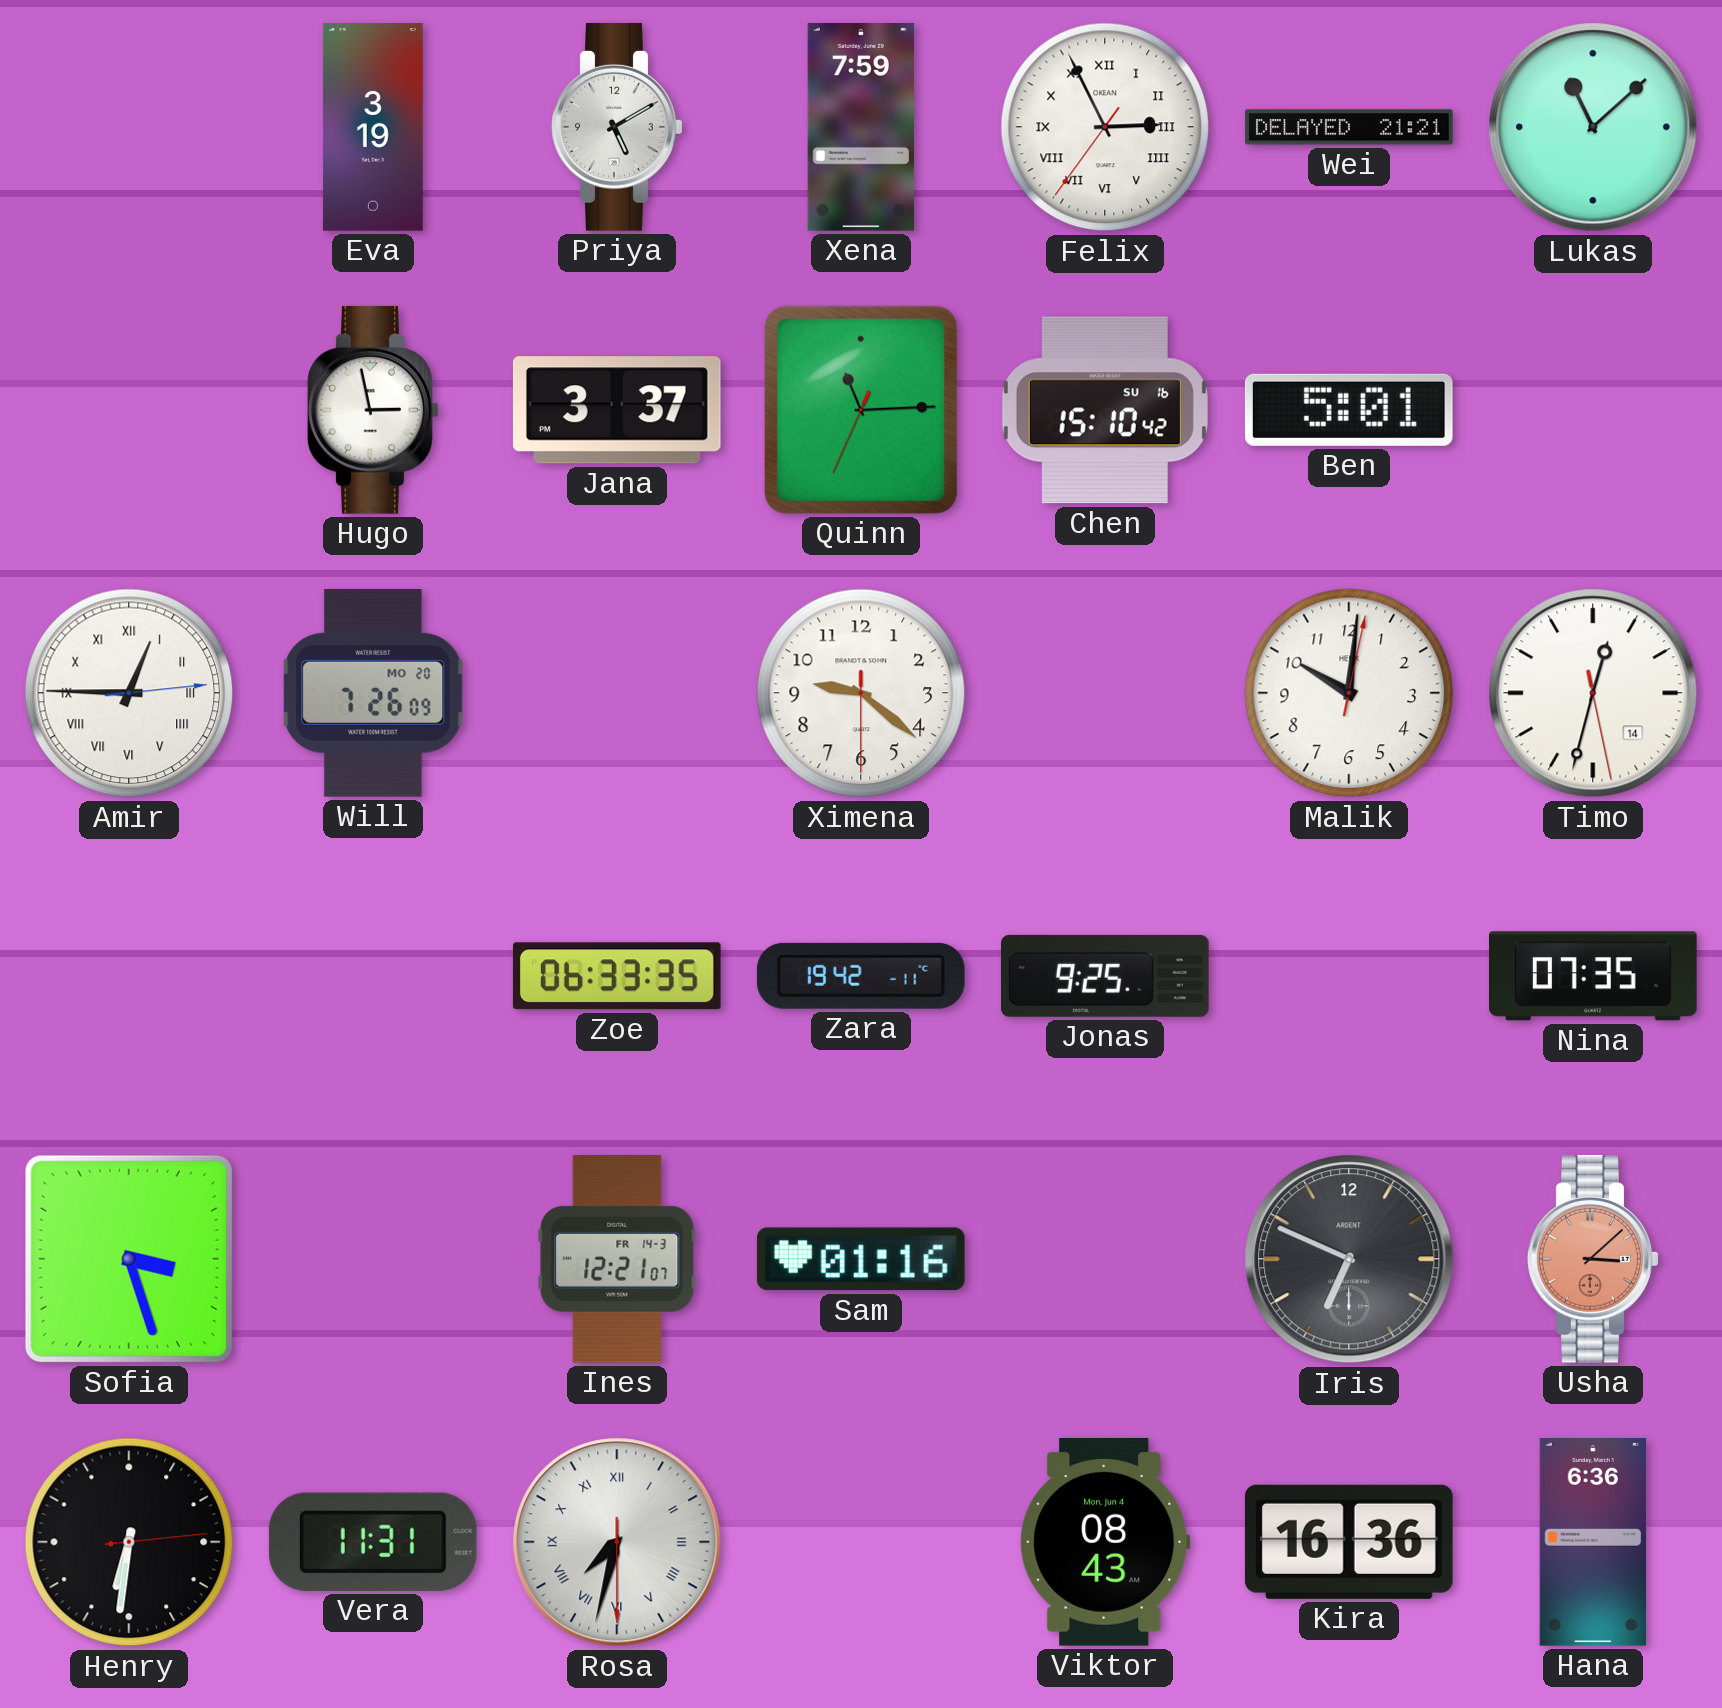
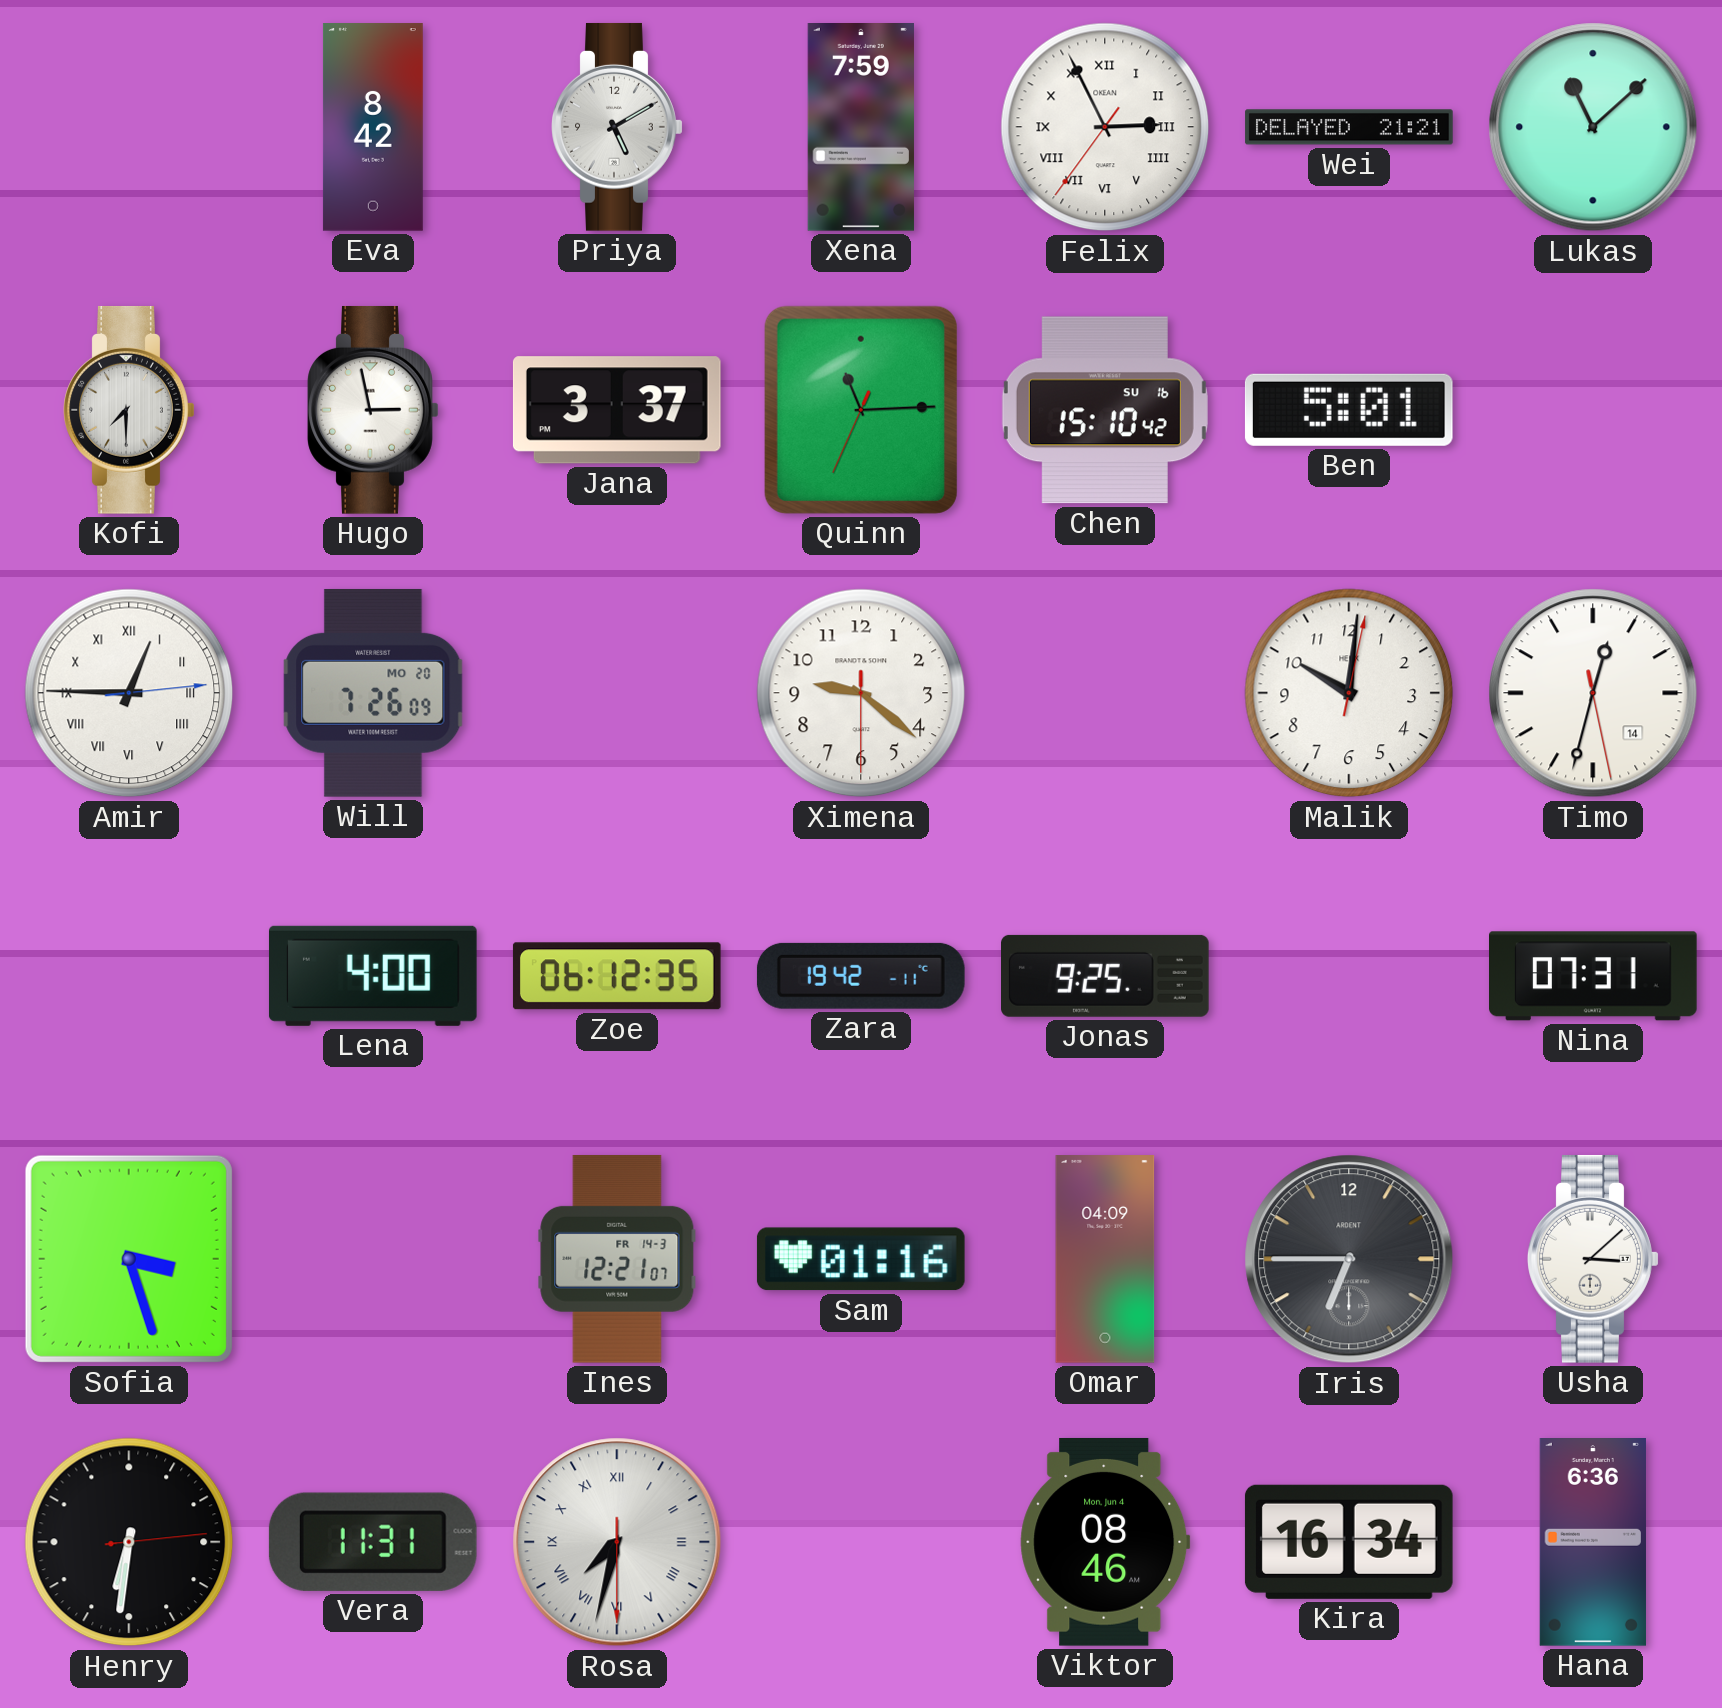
Eva: 3:19 -> 8:42 (373, 127)
Kofi: none -> 7:30 (129, 410)
Lena: none -> 4:00 (373, 976)
Zoe: 06:33 -> 06:12 (617, 976)
Nina: 07:35 -> 07:31 (1594, 976)
Omar: none -> 04:09 (1105, 1259)
Iris: 6:49 -> 6:45 (1349, 1259)
Usha dial: salmon -> white (1593, 1259)
Viktor: 08:43 -> 08:46 (1105, 1542)
Kira: 16:36 -> 16:34 (1349, 1542)
